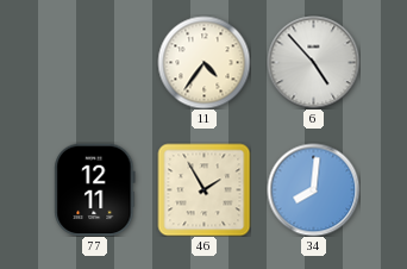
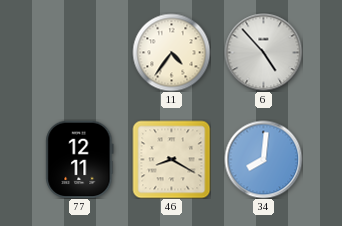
46: 1:55 -> 8:20 (171, 159)
